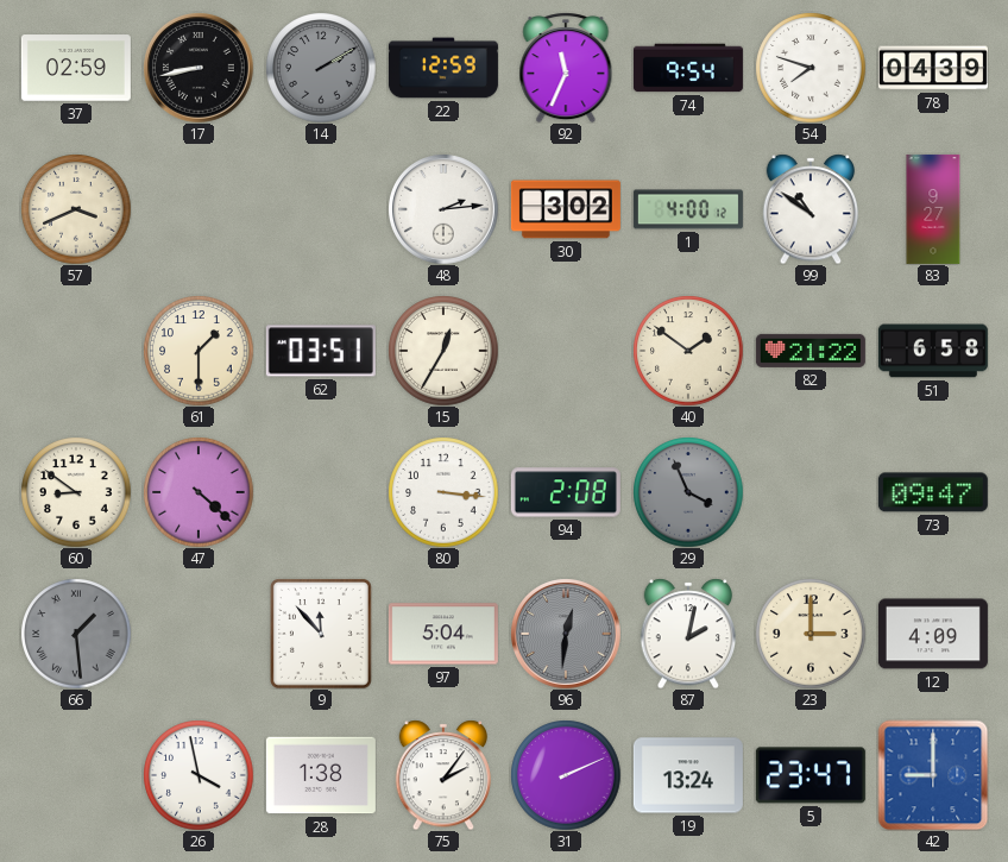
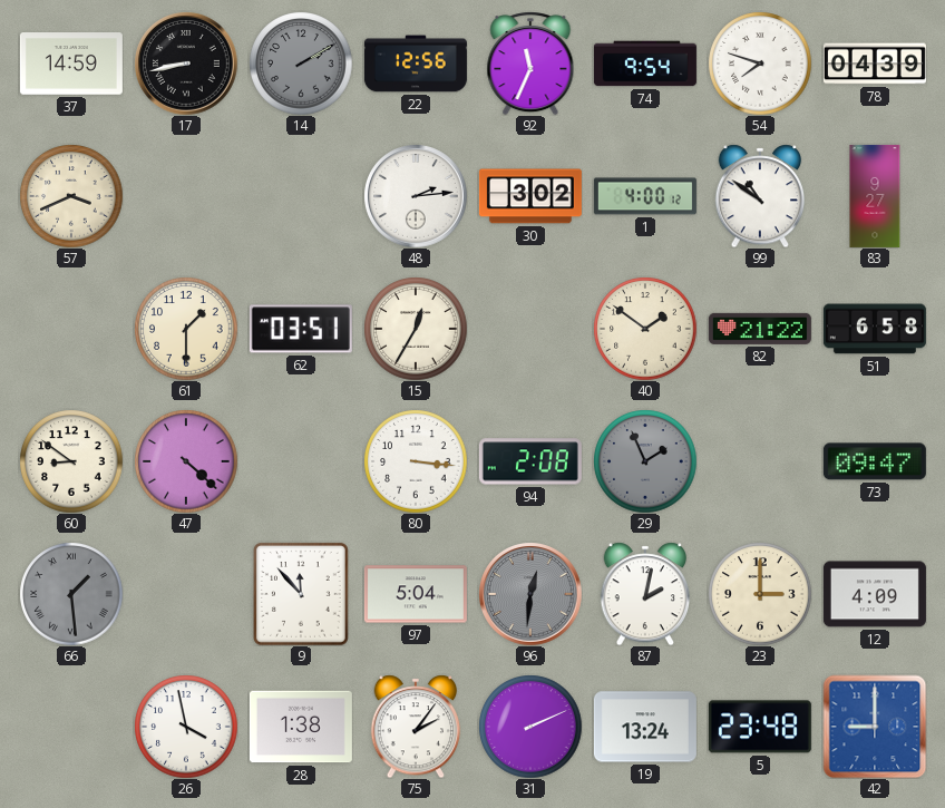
37: 02:59 -> 14:59 (71, 64)
22: 12:59 -> 12:56 (416, 64)
29: 3:56 -> 1:56 (645, 461)
5: 23:47 -> 23:48 (760, 727)
